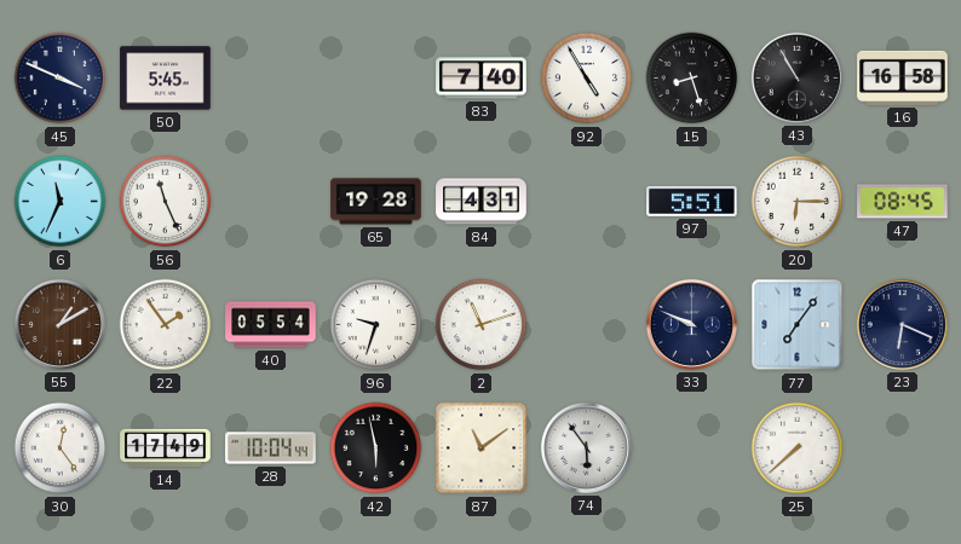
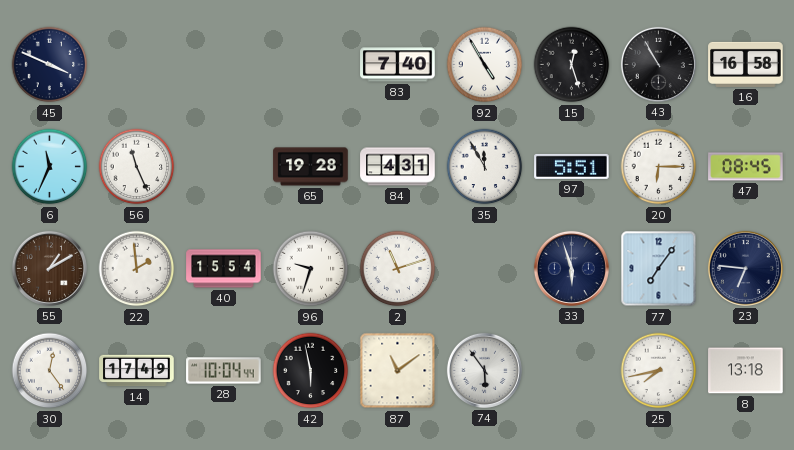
50: 5:45 -> none (166, 79)
15: 8:27 -> 12:27 (572, 65)
35: none -> 11:55 (485, 167)
22: 1:54 -> 1:59 (137, 269)
40: 05:54 -> 15:54 (224, 269)
33: 9:49 -> 5:57 (571, 268)
23: 6:19 -> 6:46 (745, 268)
25: 7:38 -> 7:43 (659, 371)
8: none -> 13:18 (746, 371)
